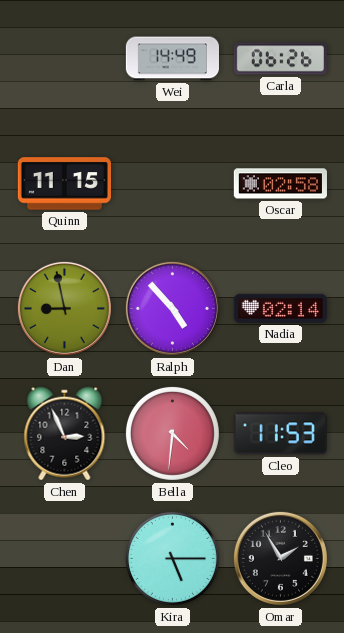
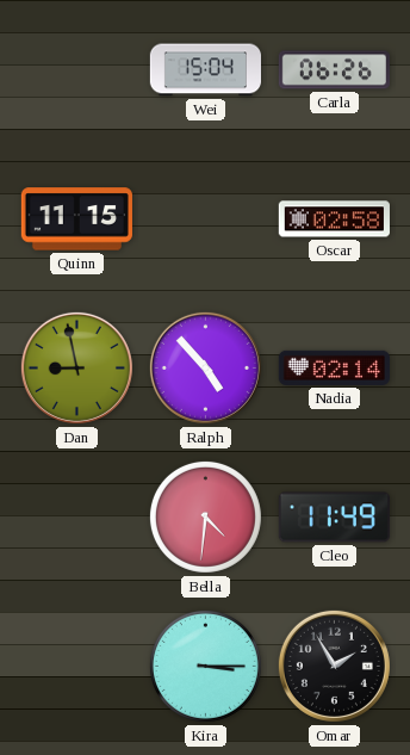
Wei: 14:49 -> 15:04 (205, 70)
Chen: 2:56 -> none (65, 434)
Cleo: 11:53 -> 11:49 (334, 518)
Kira: 5:15 -> 3:15 (205, 666)
